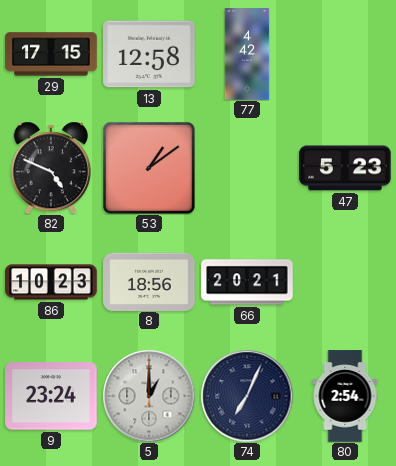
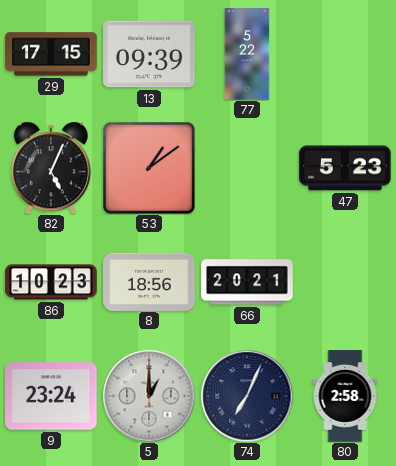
13: 12:58 -> 09:39 (149, 54)
77: 4:42 -> 5:22 (247, 54)
82: 4:49 -> 5:04 (51, 168)
80: 2:54 -> 2:58 (345, 396)
